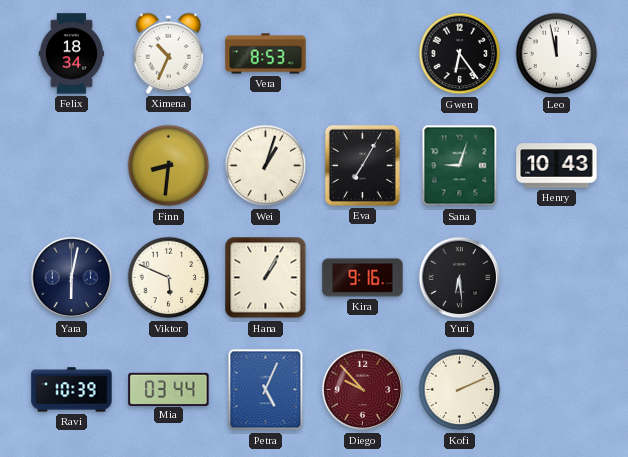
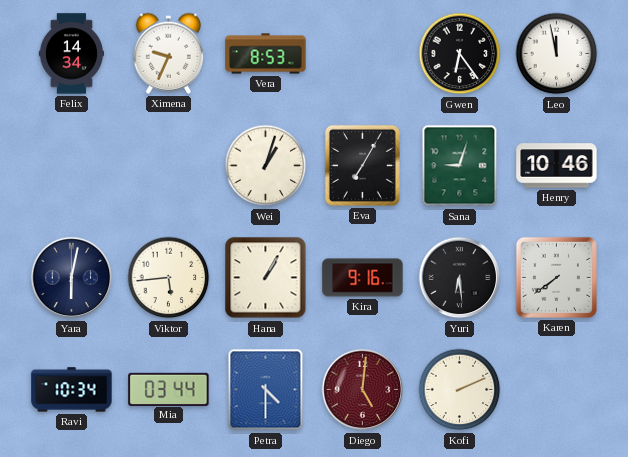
Felix: 18:34 -> 14:34 (72, 54)
Ximena: 10:34 -> 9:34 (169, 53)
Finn: 8:31 -> none (169, 166)
Henry: 10:43 -> 10:46 (557, 166)
Viktor: 5:49 -> 5:44 (169, 278)
Karen: none -> 7:39 (556, 277)
Ravi: 10:39 -> 10:34 (72, 390)
Petra: 5:04 -> 4:30 (266, 390)
Diego: 9:53 -> 5:01 (363, 390)
